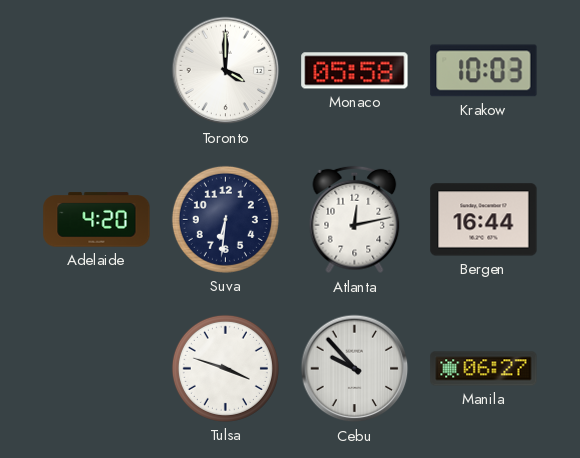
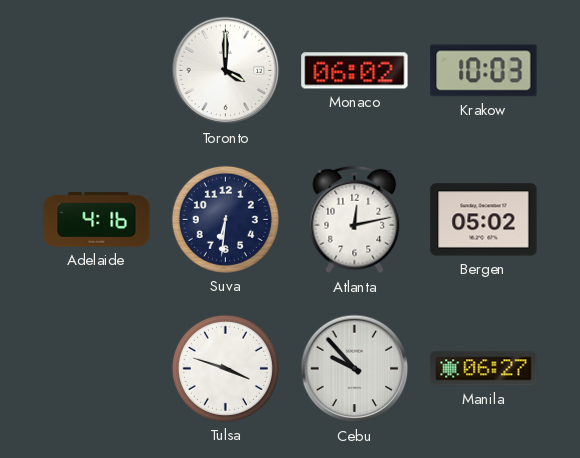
Monaco: 05:58 -> 06:02 (355, 71)
Adelaide: 4:20 -> 4:16 (97, 220)
Bergen: 16:44 -> 05:02 (484, 220)
